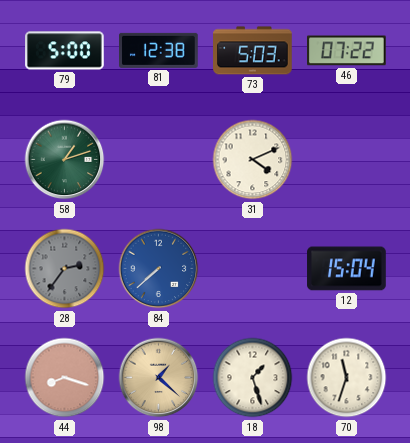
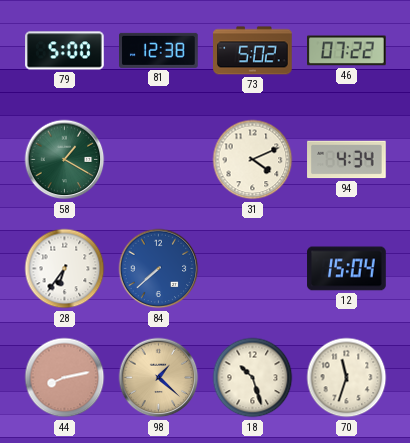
73: 5:03 -> 5:02 (253, 51)
58: 1:12 -> 1:20 (65, 160)
94: none -> 4:34 (347, 160)
28: 2:36 -> 6:36 (65, 269)
28 dial: grey -> white (65, 269)
44: 8:18 -> 8:13 (65, 378)
18: 1:27 -> 10:27 (253, 378)
